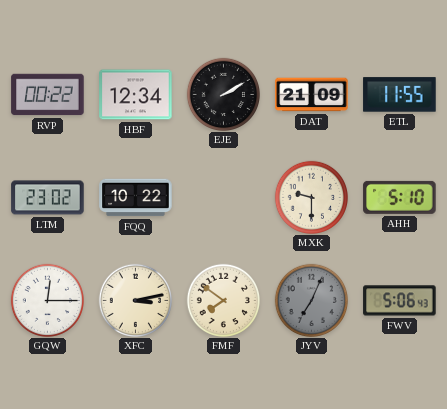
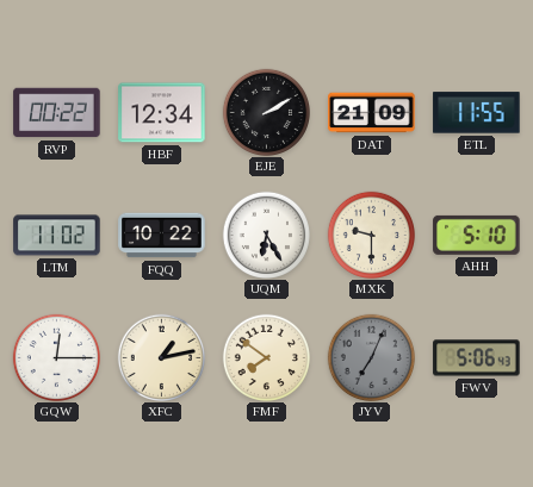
LTM: 23:02 -> 11:02 (57, 236)
UQM: none -> 6:25 (266, 235)
XFC: 3:13 -> 1:13 (161, 357)
